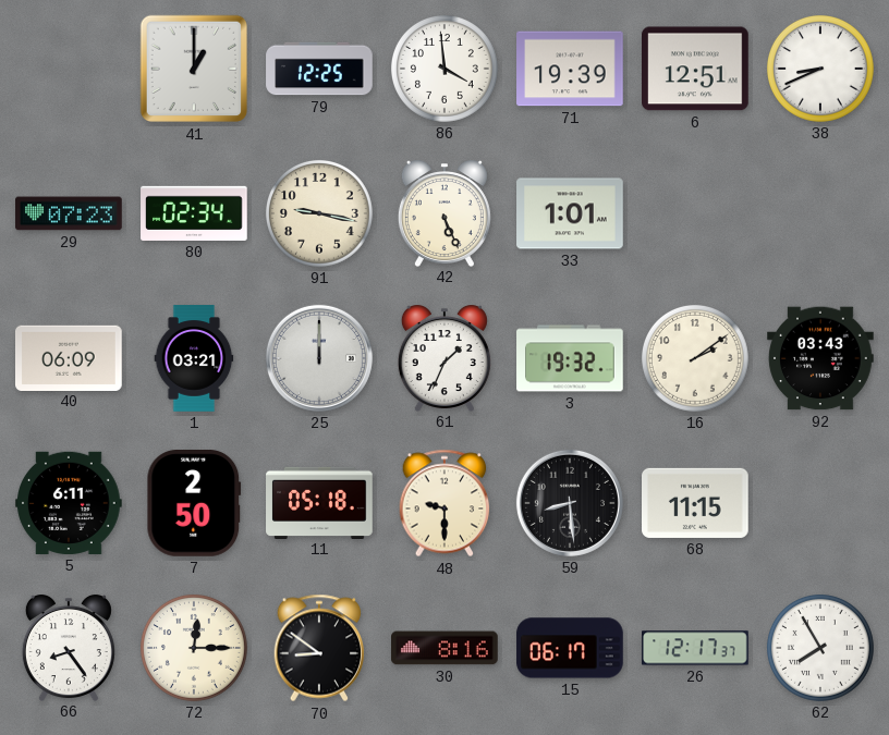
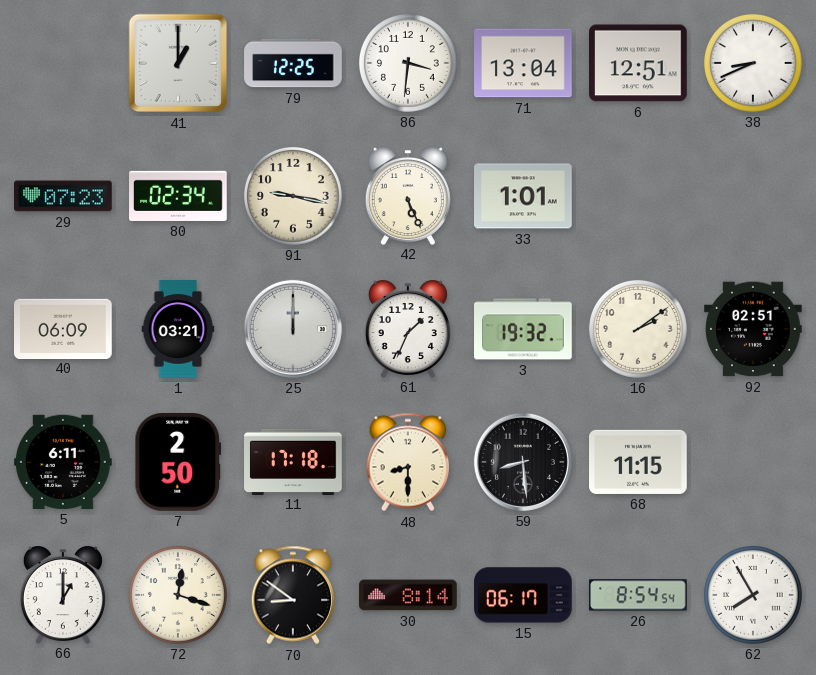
86: 3:59 -> 3:31 (408, 63)
71: 19:39 -> 13:04 (523, 63)
92: 03:43 -> 02:51 (753, 329)
11: 05:18 -> 17:18 (293, 461)
48: 9:30 -> 8:30 (408, 462)
66: 8:24 -> 1:00 (63, 595)
72: 12:15 -> 12:18 (178, 595)
30: 8:16 -> 8:14 (408, 595)
26: 12:17 -> 8:54 (639, 595)
